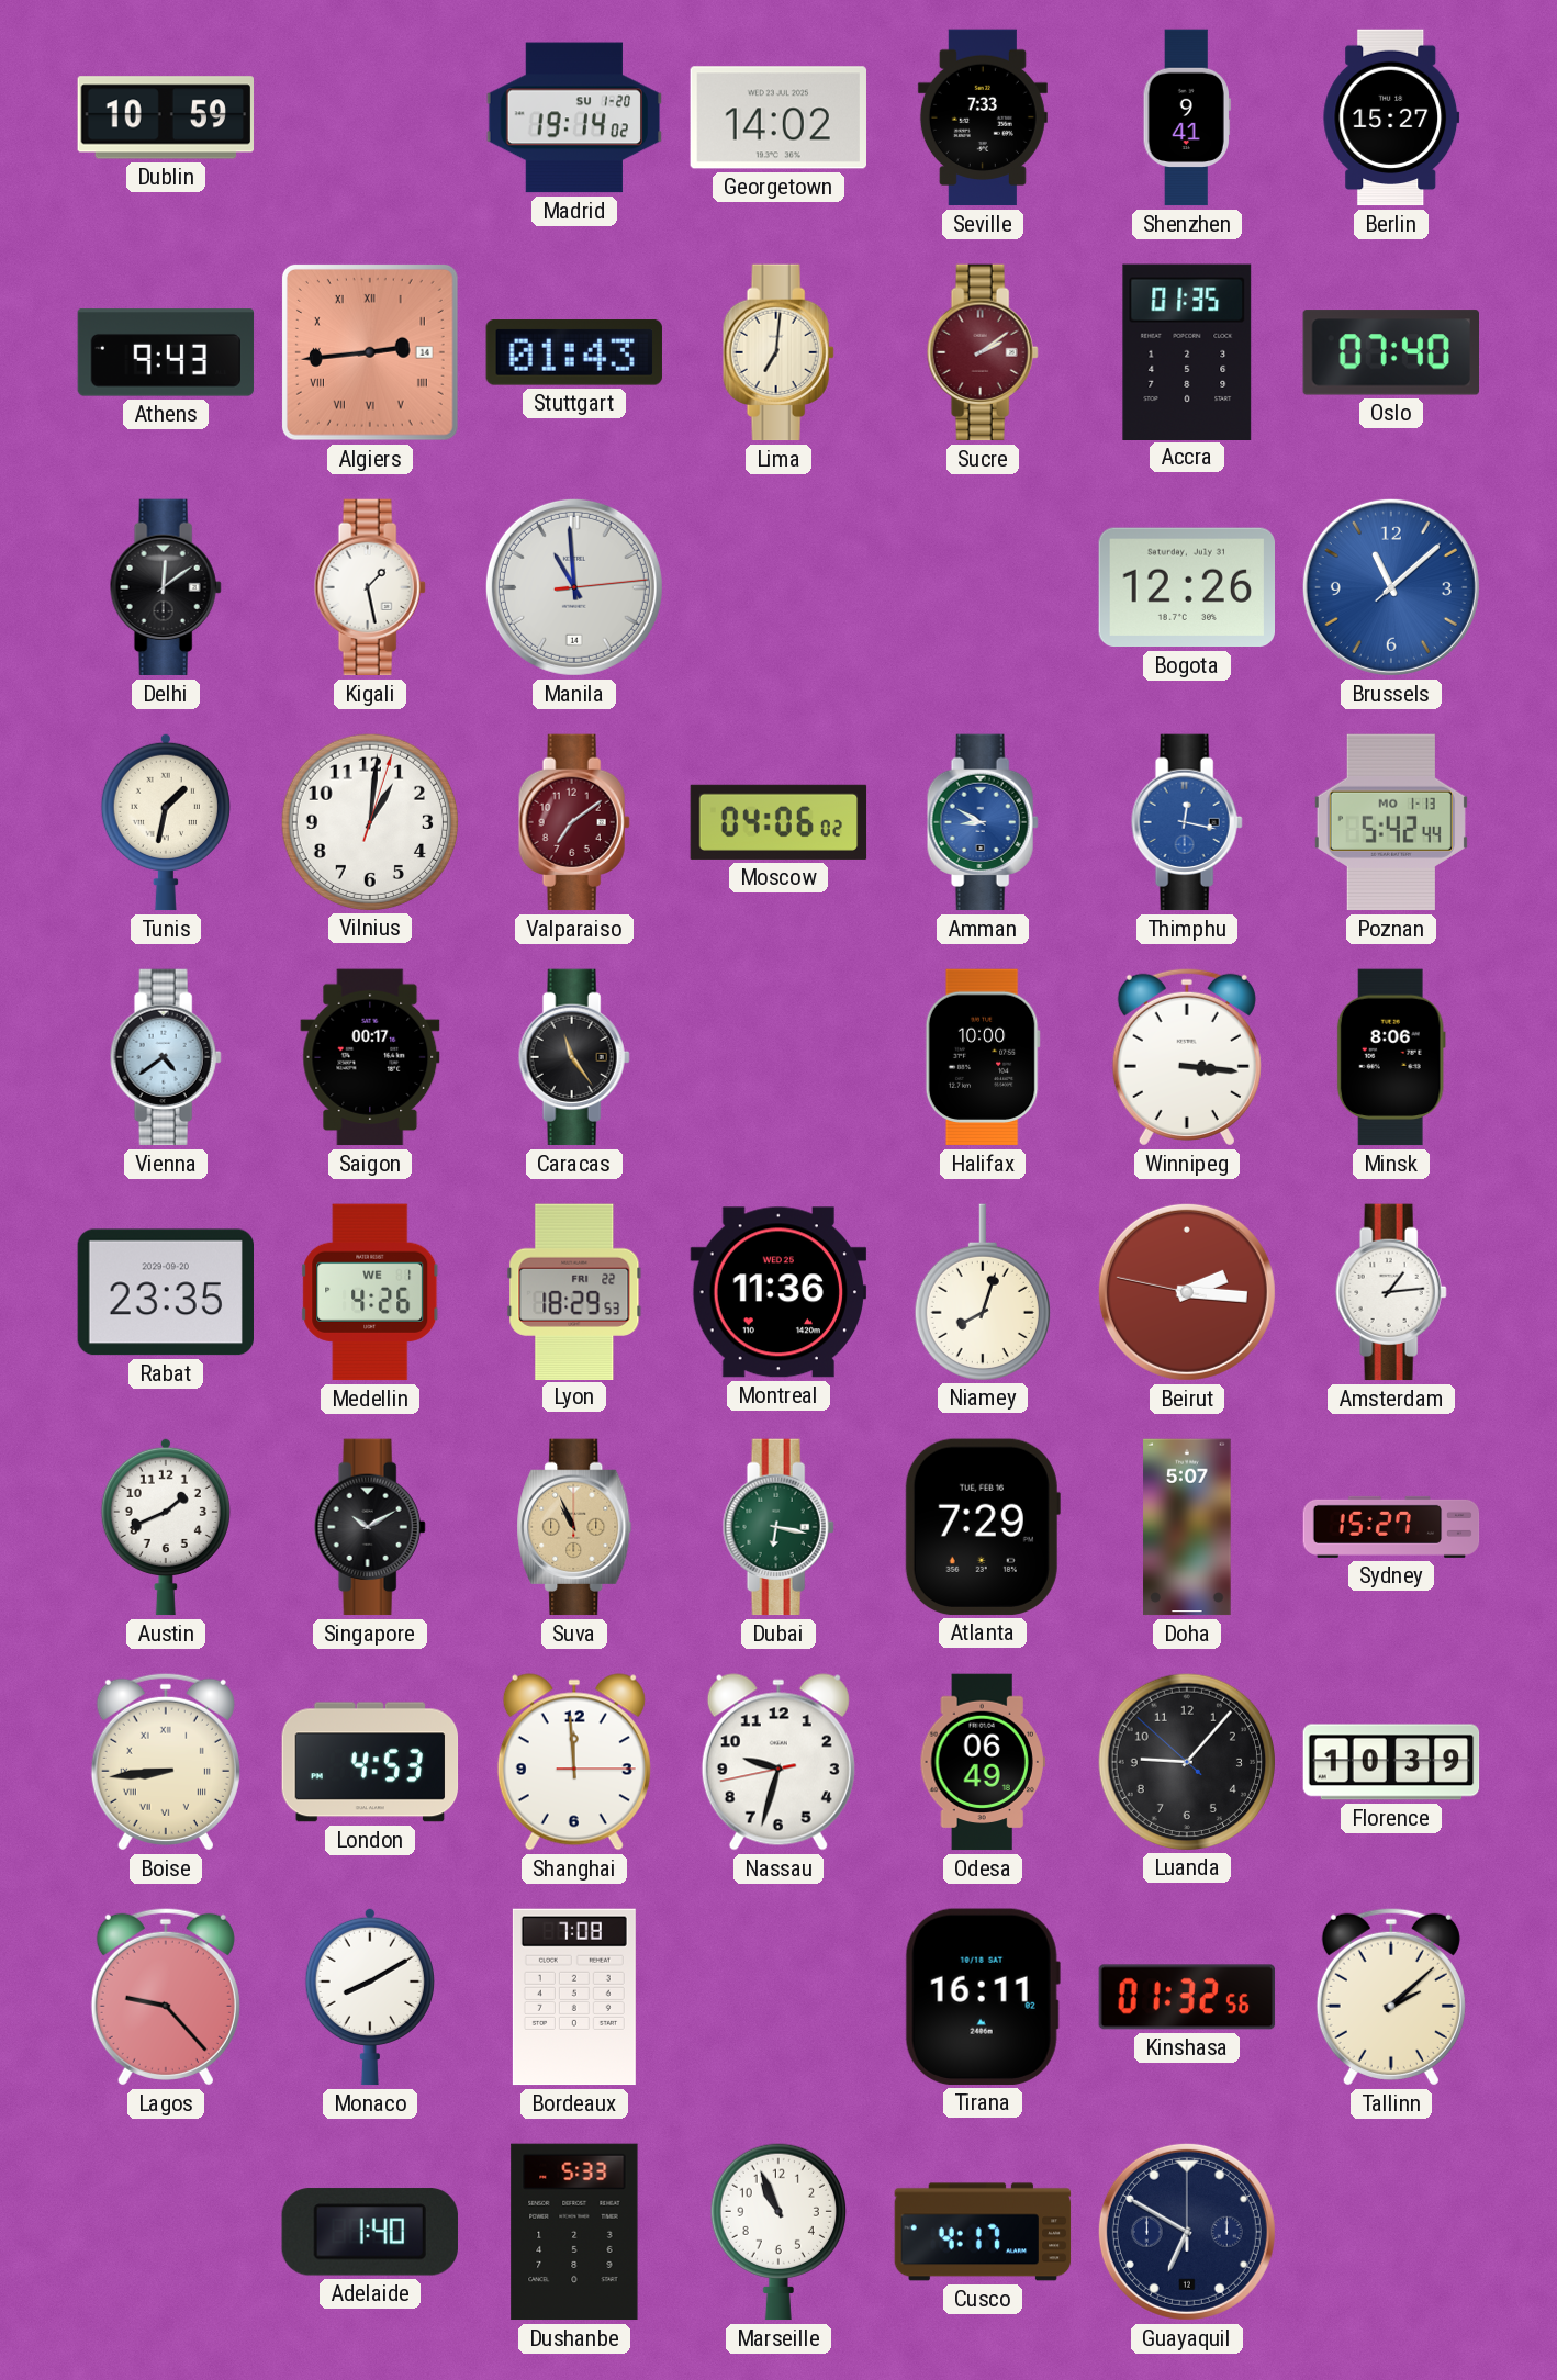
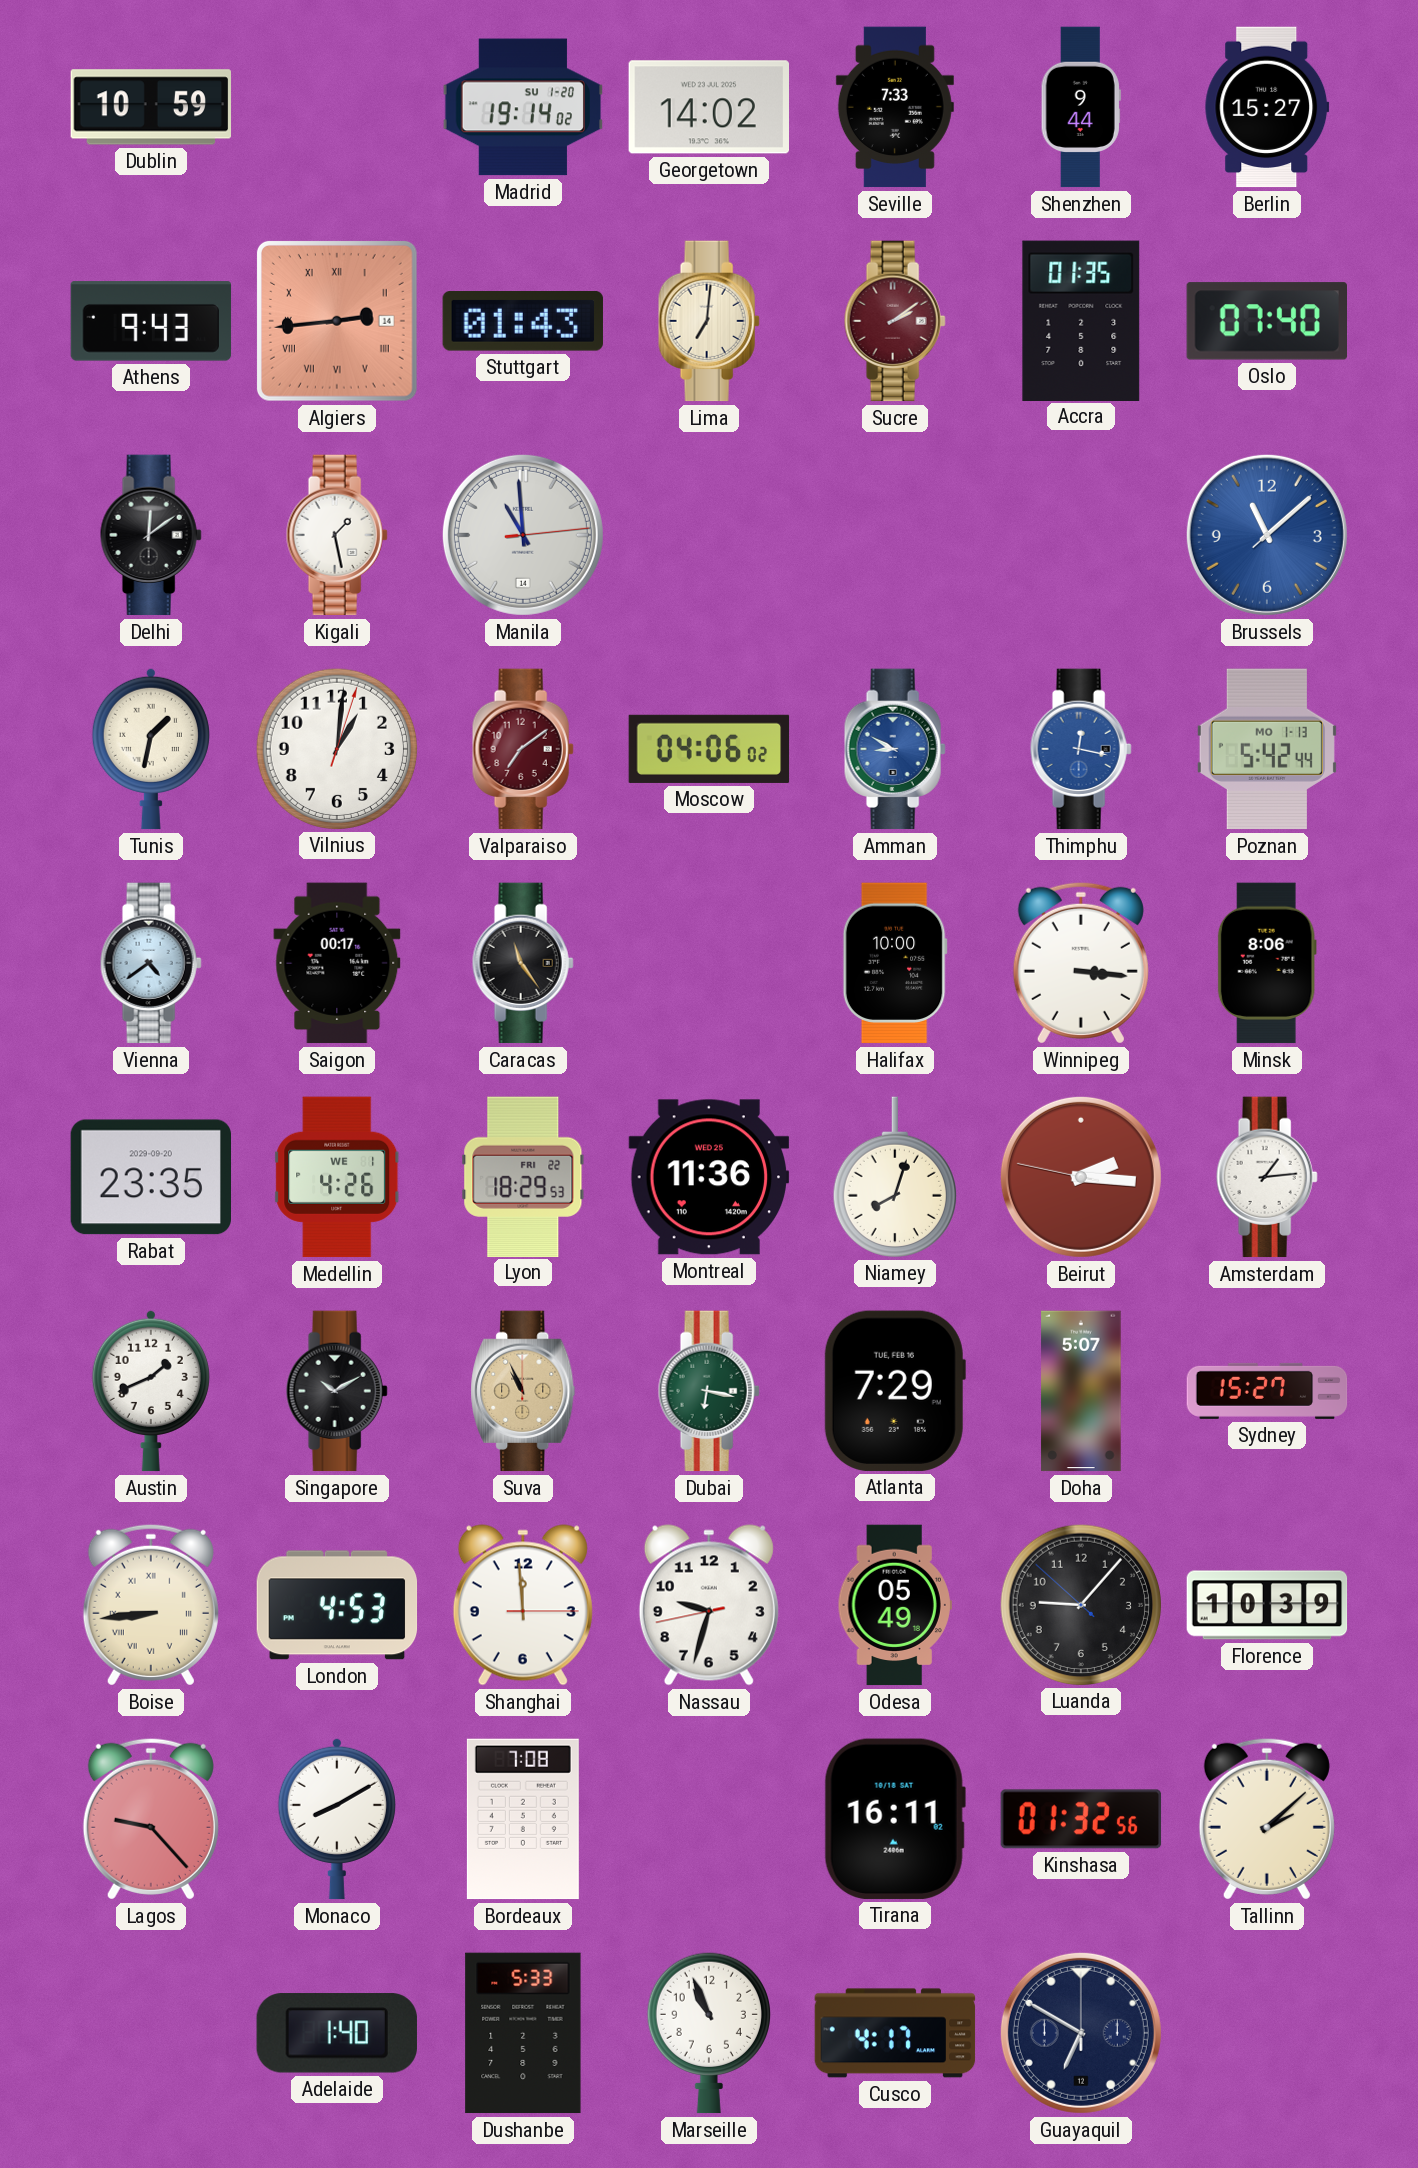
Shenzhen: 9:41 -> 9:44 (1081, 107)
Bogota: 12:26 -> none (1186, 587)
Odesa: 06:49 -> 05:49 (895, 1605)
